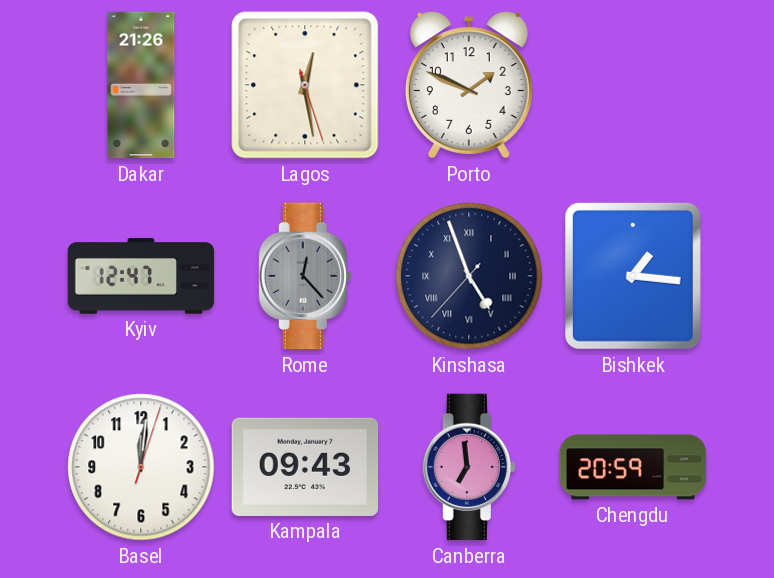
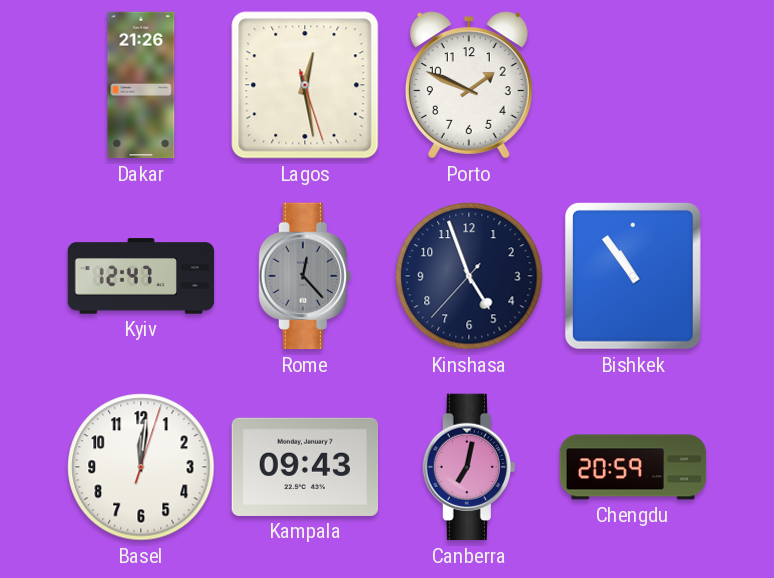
Kinshasa numerals: Roman -> Arabic (469, 276)
Bishkek: 1:16 -> 10:54 (633, 276)
Canberra: 6:59 -> 7:02 (469, 467)
